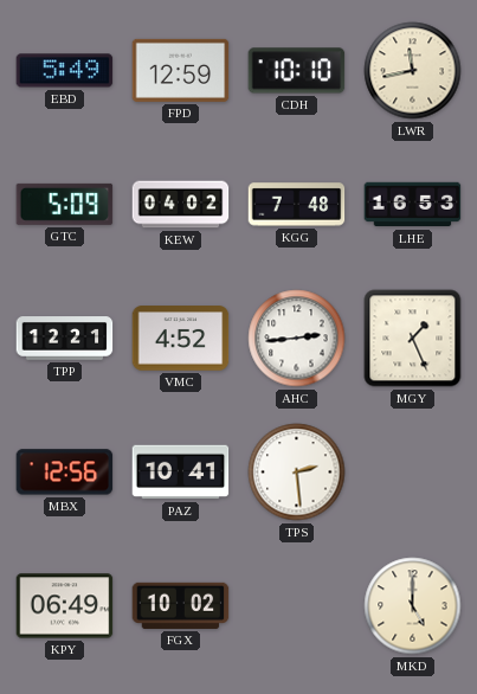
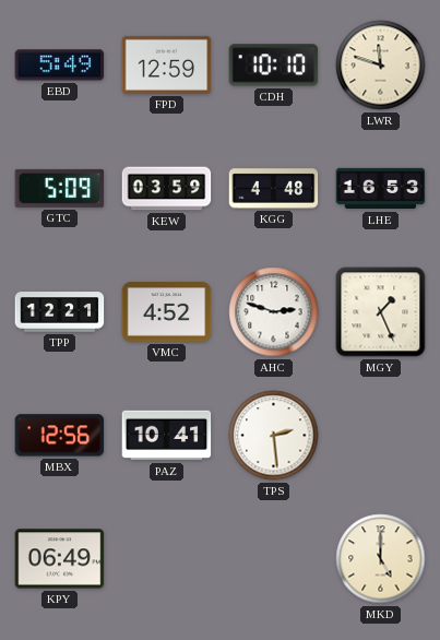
LWR: 11:43 -> 11:48 (381, 66)
KEW: 04:02 -> 03:59 (167, 189)
KGG: 7:48 -> 4:48 (274, 189)
AHC: 2:44 -> 2:48 (274, 312)
FGX: 10:02 -> none (181, 605)
